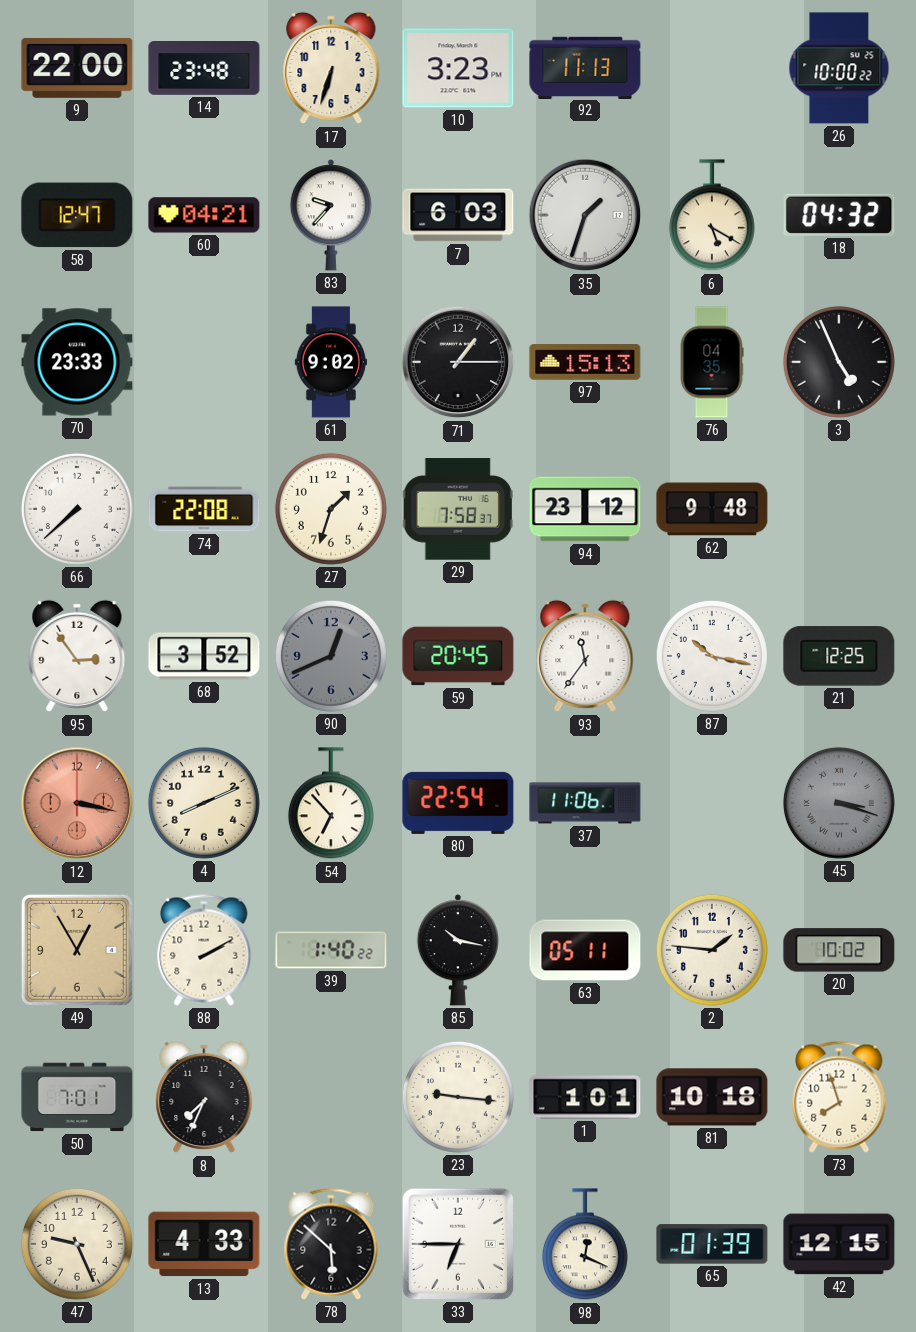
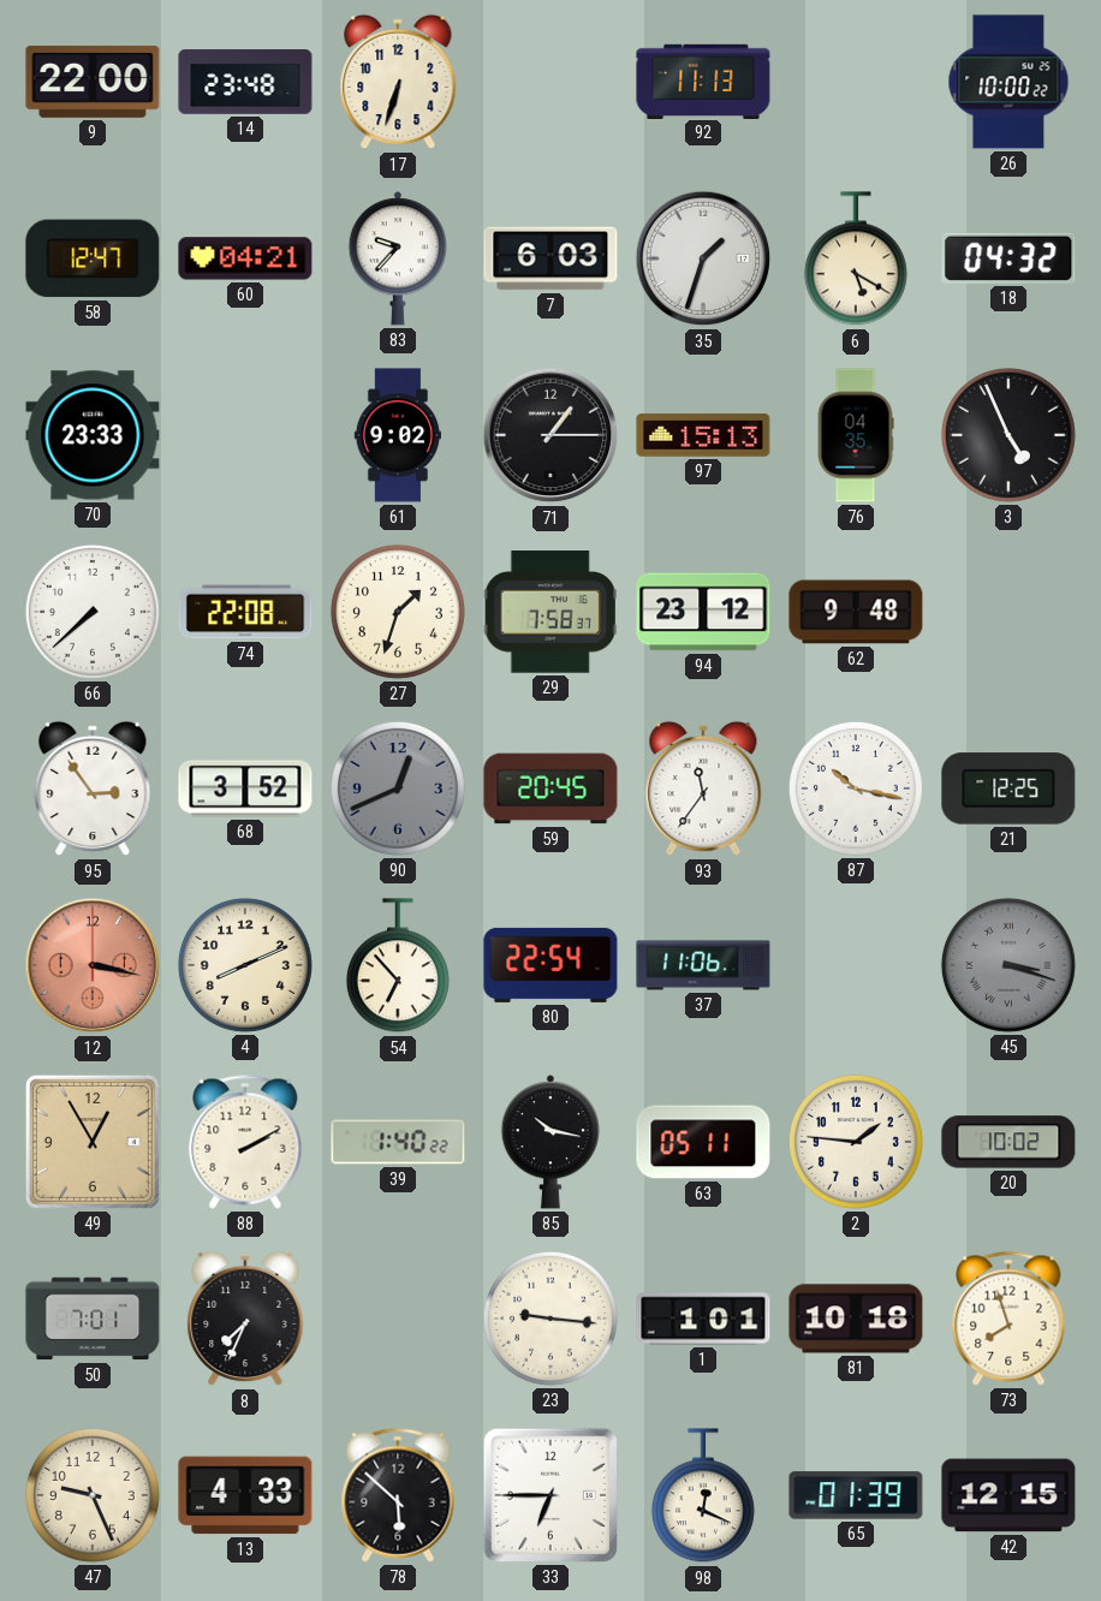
10: 3:23 -> none (458, 68)
